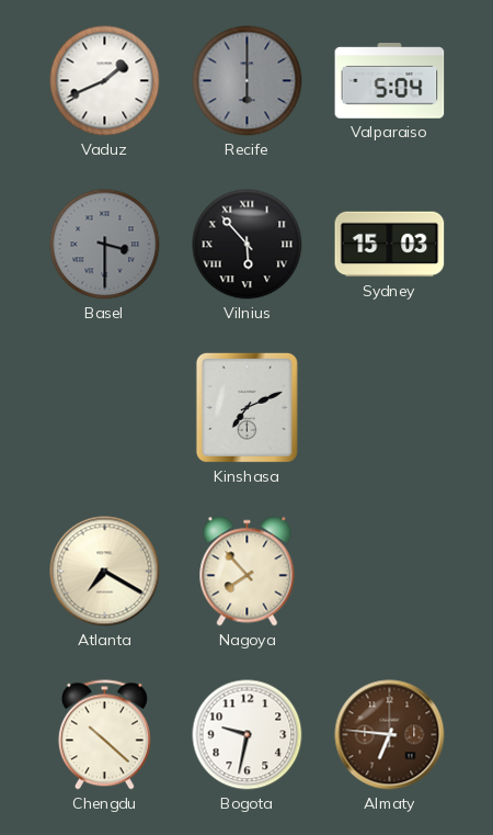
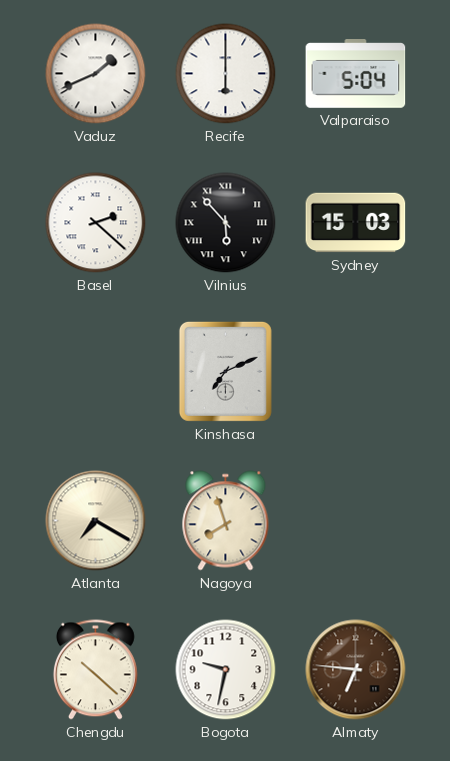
Recife dial: grey -> white (226, 74)
Basel: 3:30 -> 2:22 (96, 223)
Basel dial: grey -> white (96, 223)
Nagoya: 7:53 -> 7:57 (226, 521)
